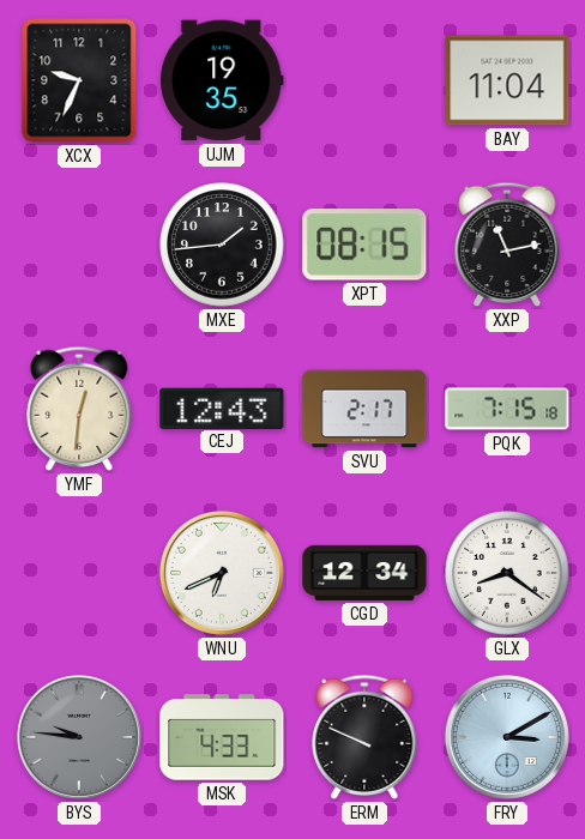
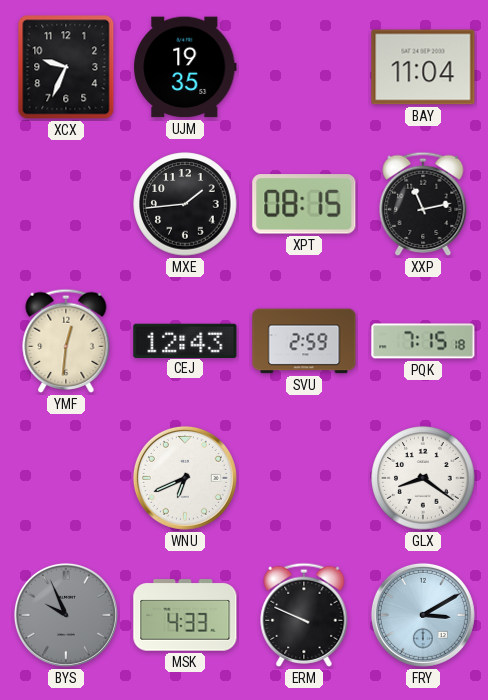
SVU: 2:17 -> 2:59 (304, 341)
CGD: 12:34 -> none (364, 573)
BYS: 9:46 -> 9:56 (66, 615)
